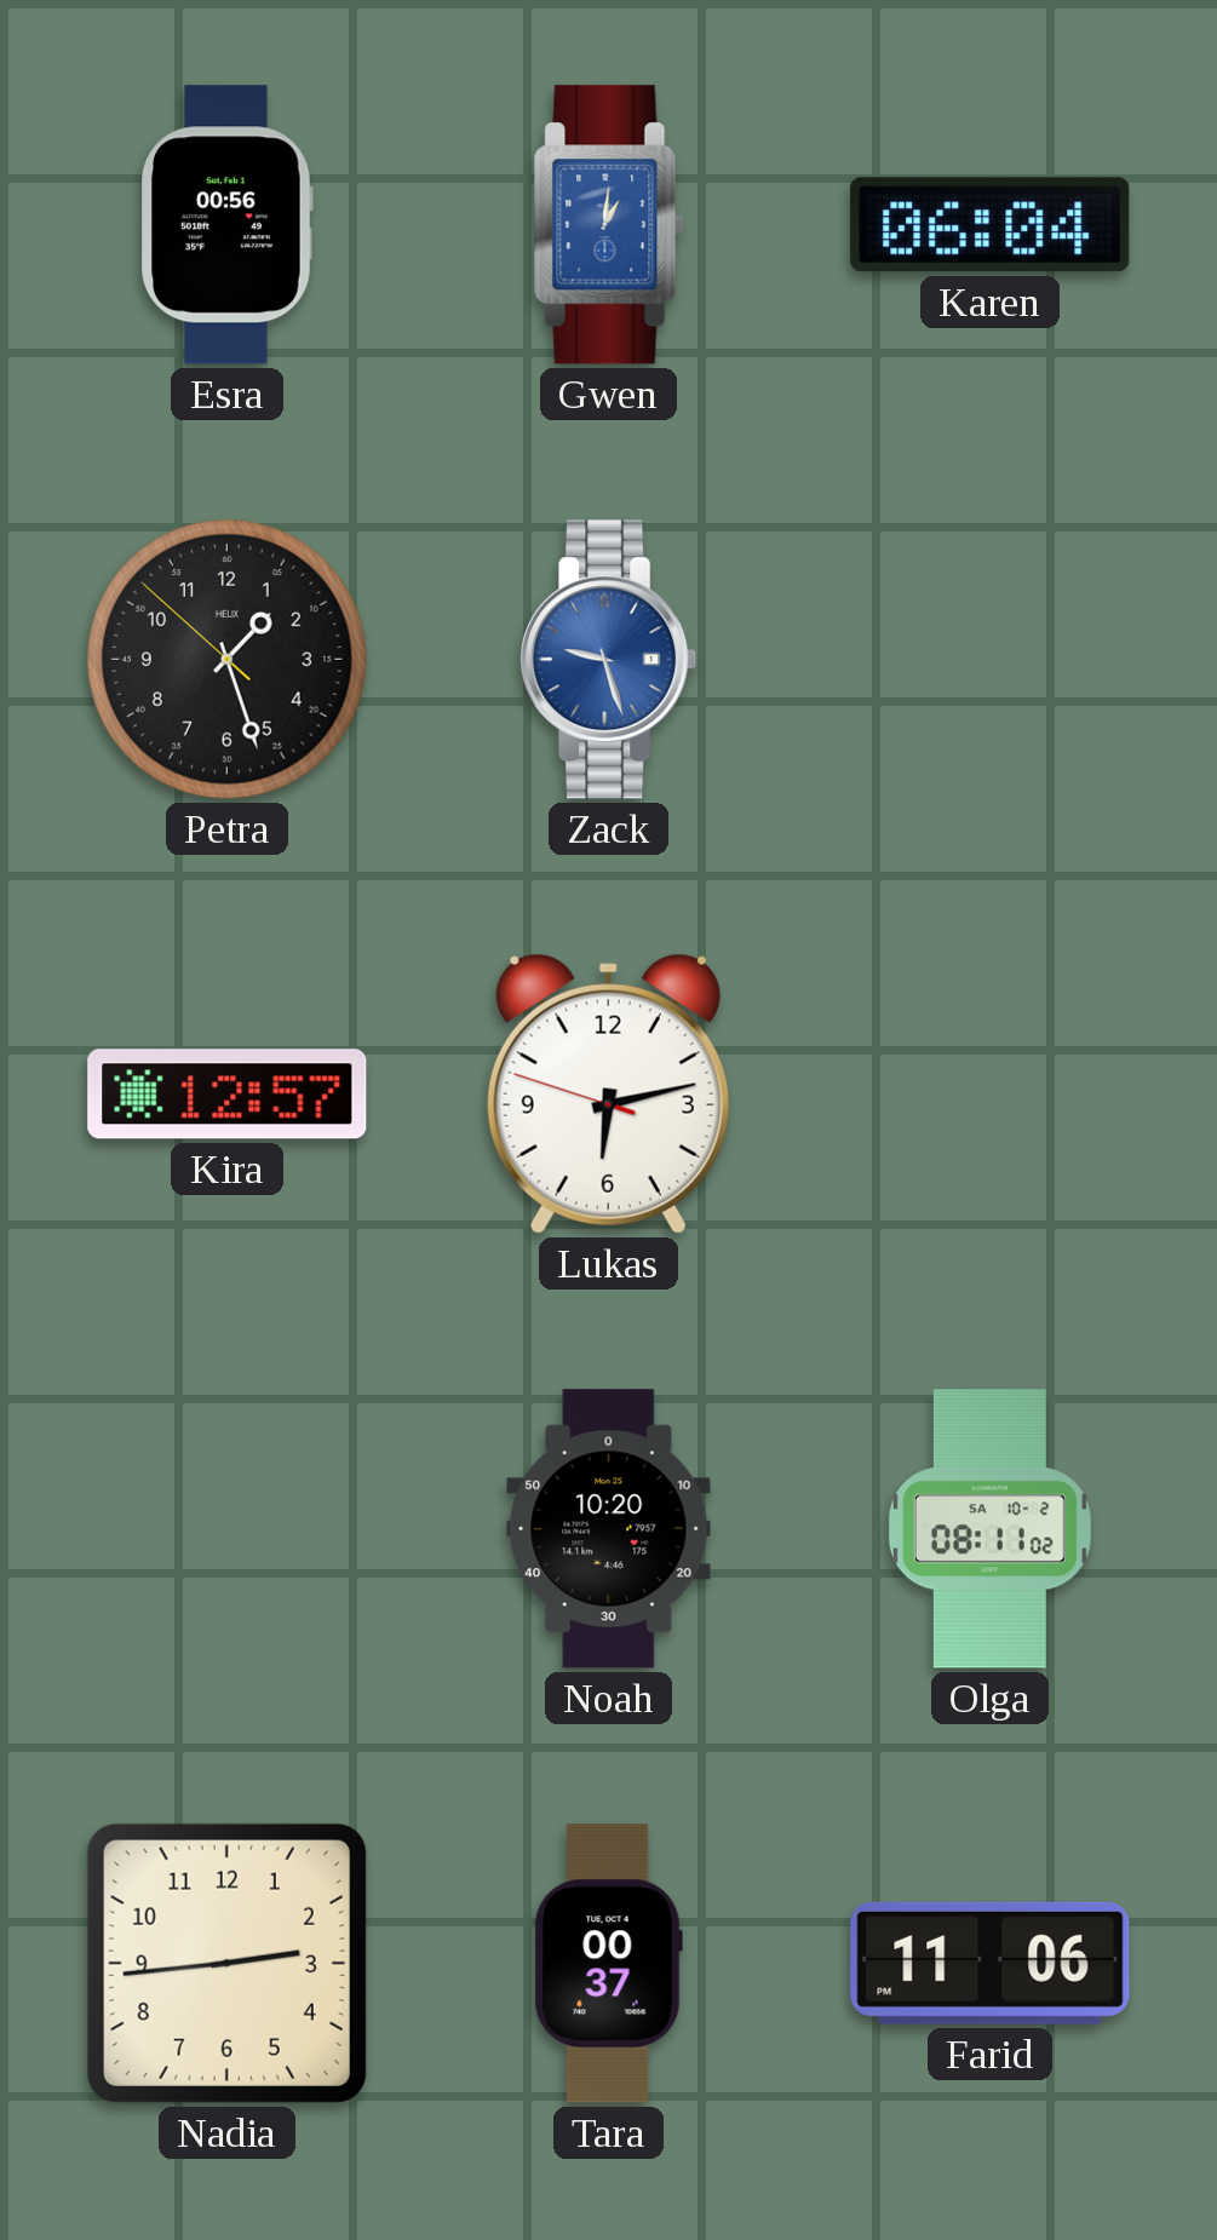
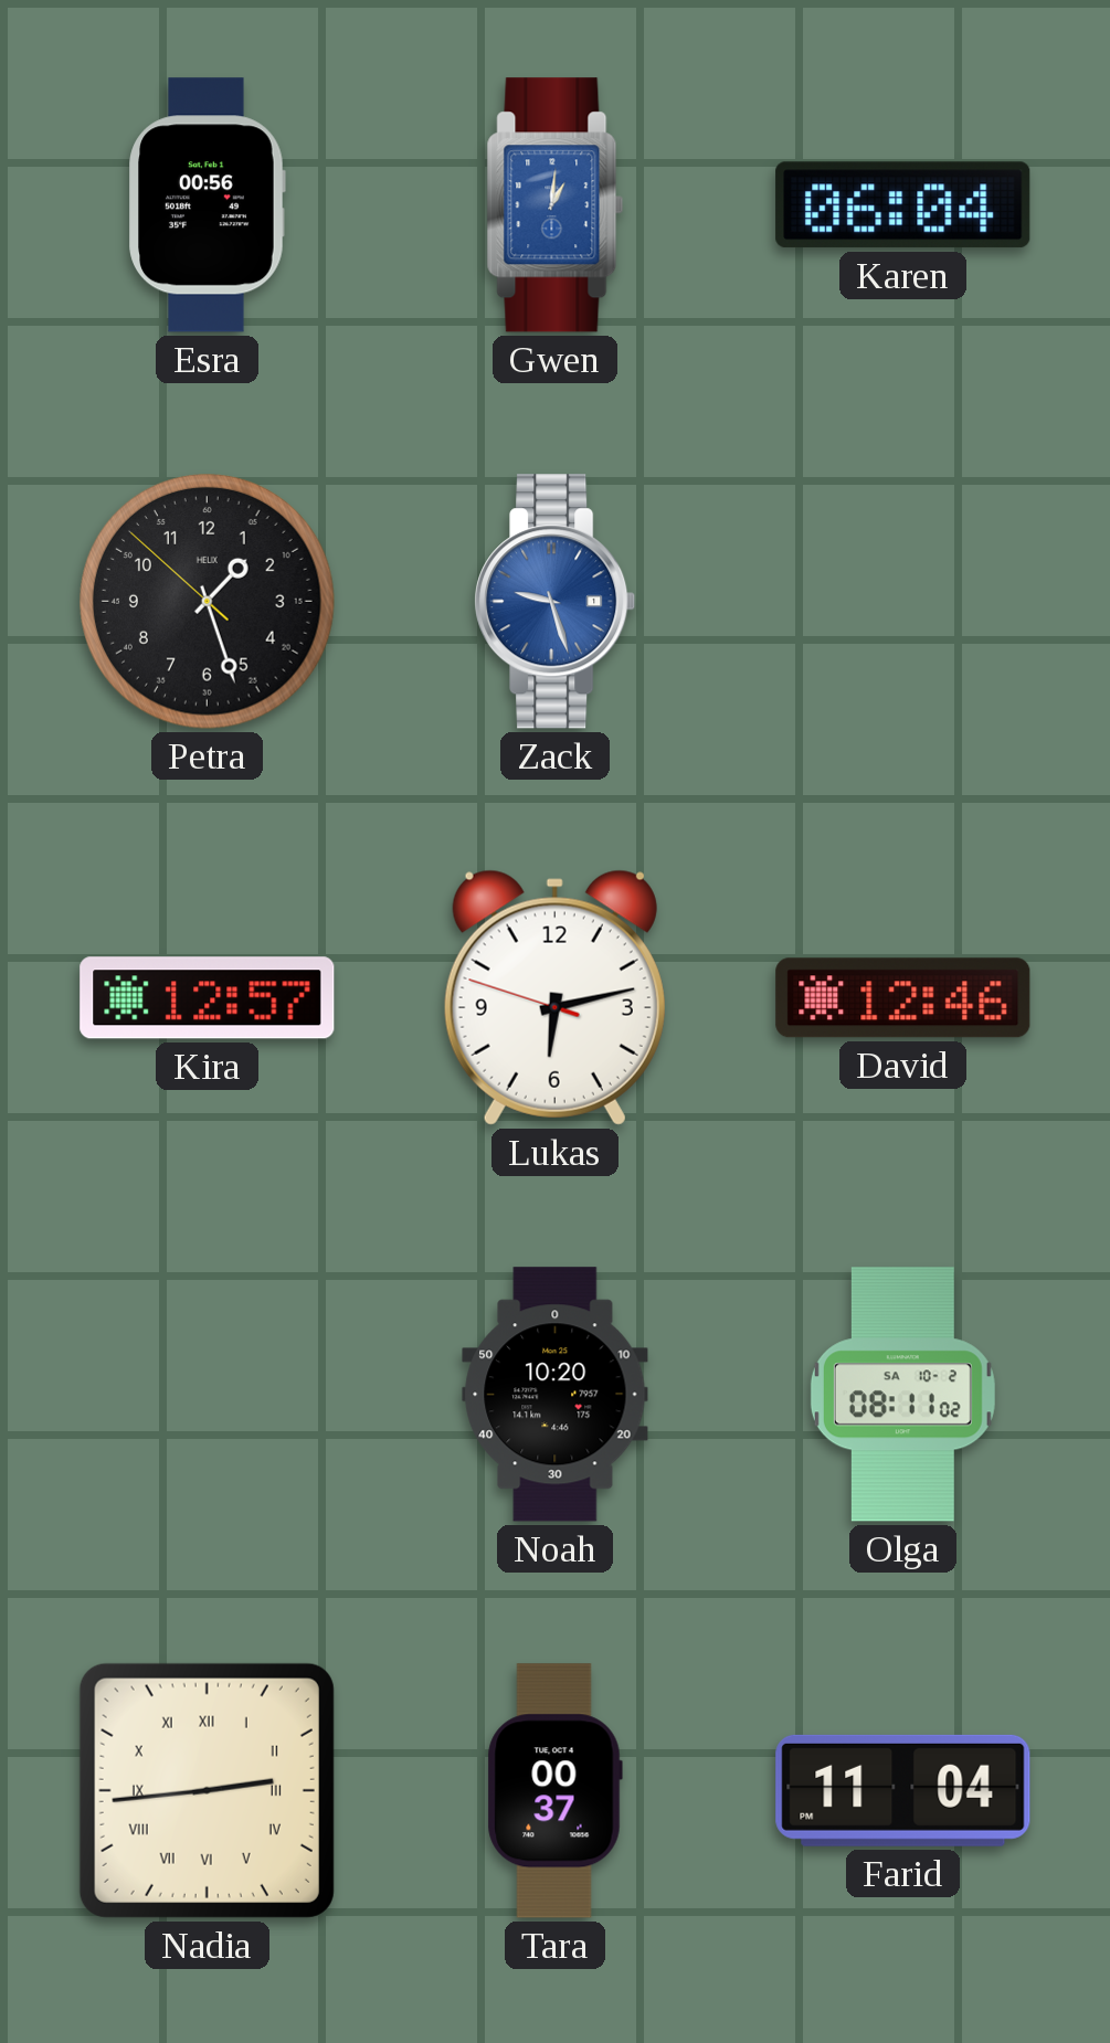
David: none -> 12:46 (903, 998)
Nadia numerals: Arabic -> Roman (207, 1790)
Farid: 11:06 -> 11:04 (903, 1790)
